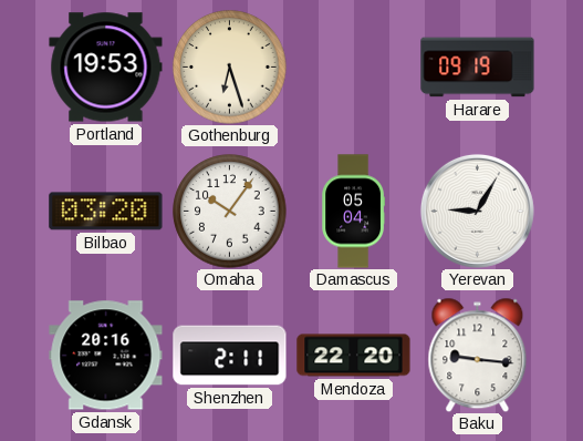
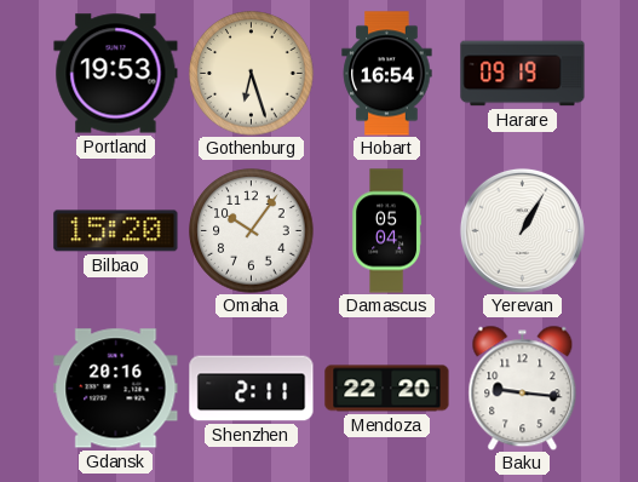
Hobart: none -> 16:54 (387, 74)
Bilbao: 03:20 -> 15:20 (116, 231)
Yerevan: 9:05 -> 1:05 (522, 230)
